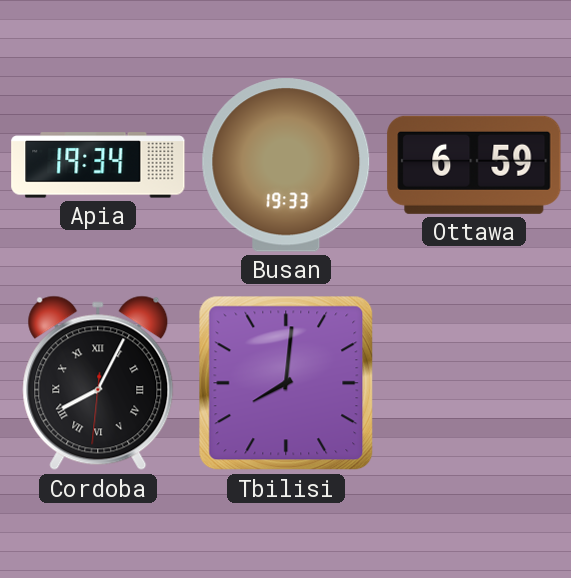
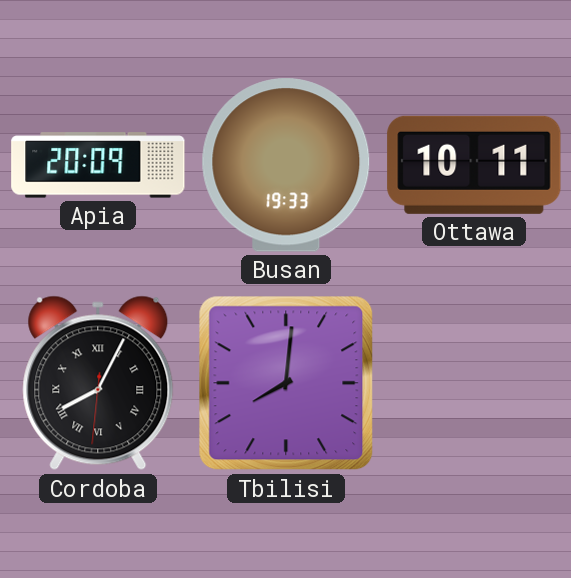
Apia: 19:34 -> 20:09 (98, 165)
Ottawa: 6:59 -> 10:11 (474, 165)
